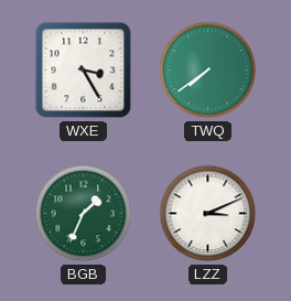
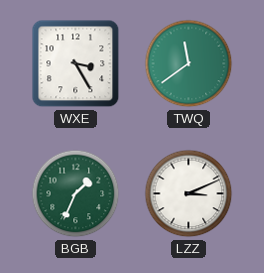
TWQ: 7:39 -> 11:39 (189, 64)
